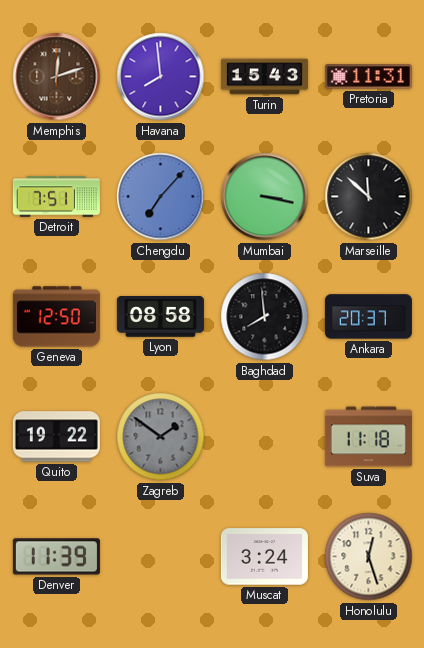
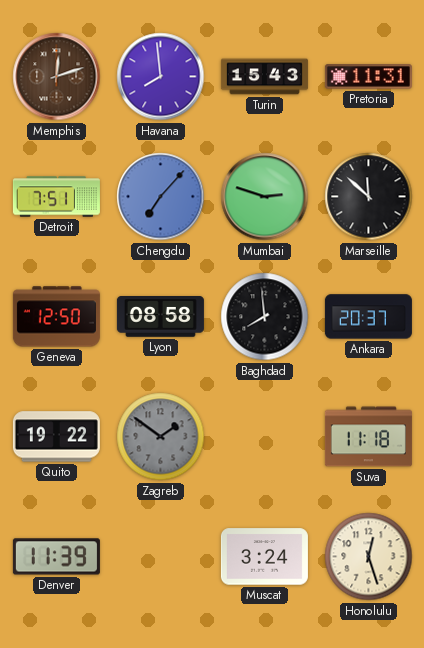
Mumbai: 3:17 -> 2:48 (265, 197)
